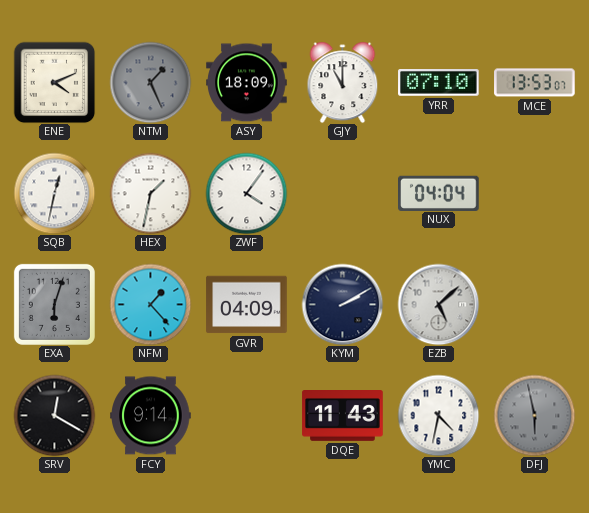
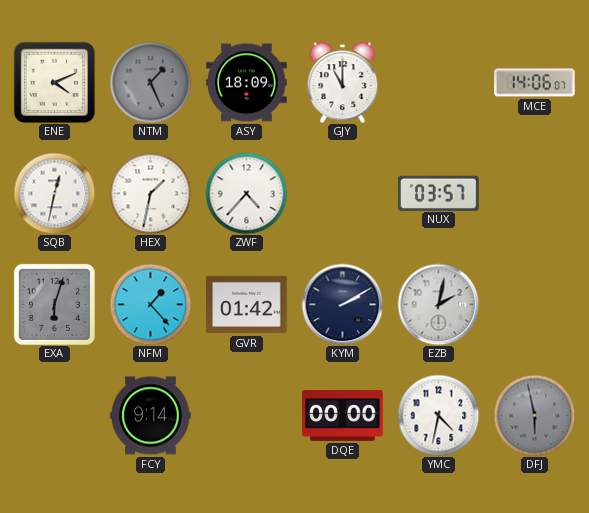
YRR: 07:10 -> none (439, 83)
MCE: 13:53 -> 14:06 (535, 83)
ZWF: 4:06 -> 4:37 (246, 193)
NUX: 04:04 -> 03:57 (439, 193)
GVR: 04:09 -> 01:42 (247, 305)
EZB: 5:08 -> 2:02 (438, 304)
SRV: 12:20 -> none (54, 415)
DQE: 11:43 -> 00:00 (343, 416)
